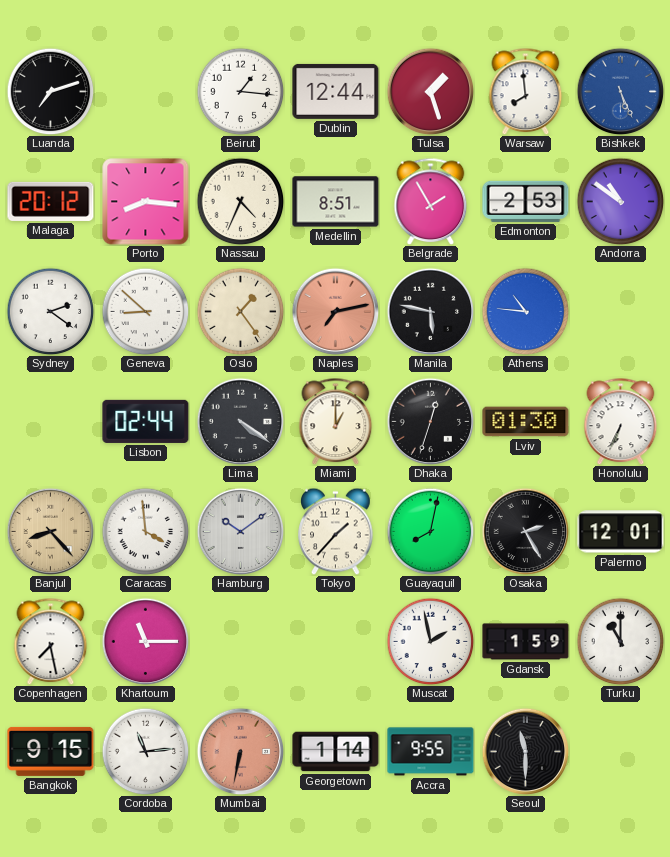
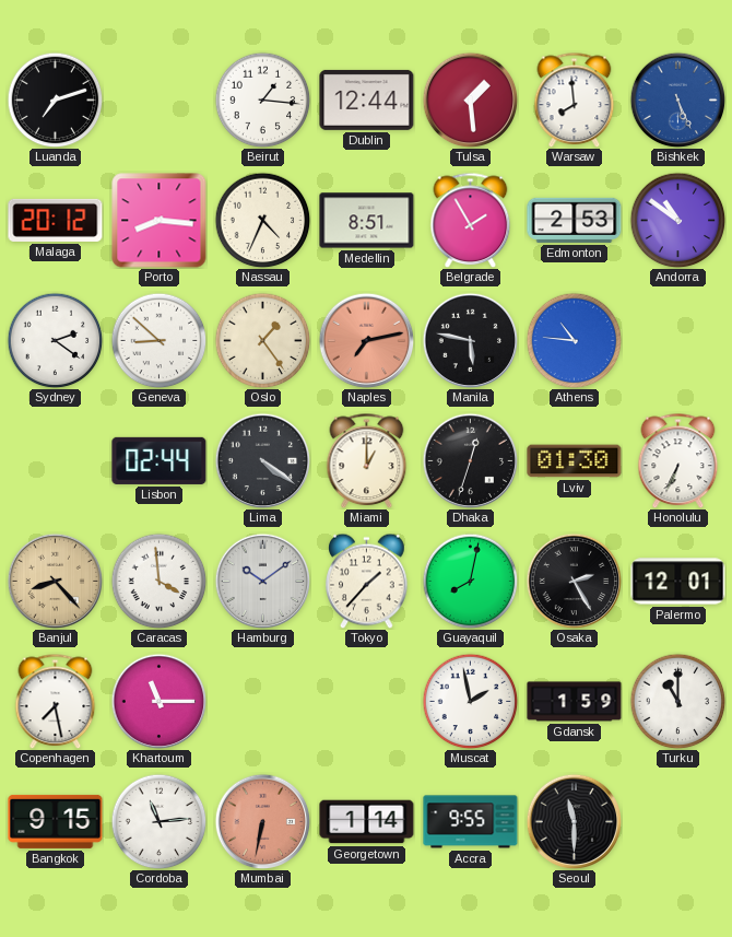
Tulsa: 1:27 -> 1:29 (470, 99)
